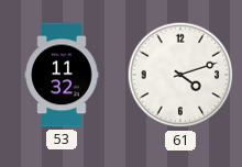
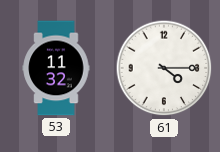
61: 4:12 -> 4:15 (164, 68)
